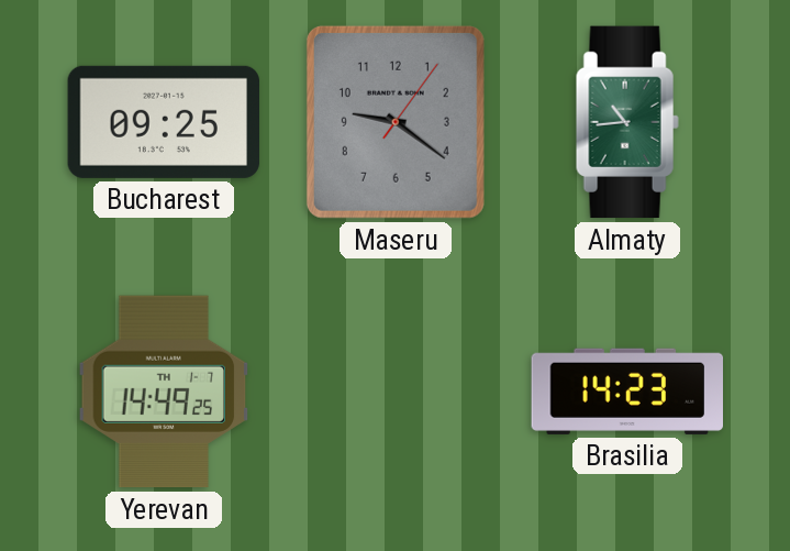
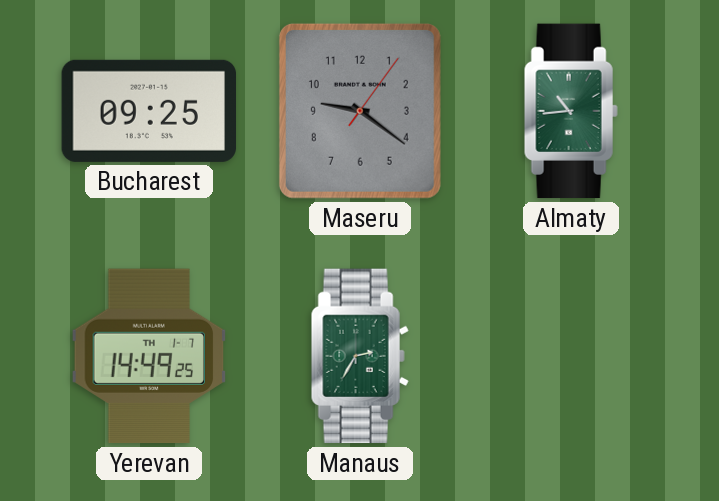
Manaus: none -> 2:35 (360, 356)
Brasilia: 14:23 -> none (627, 392)
